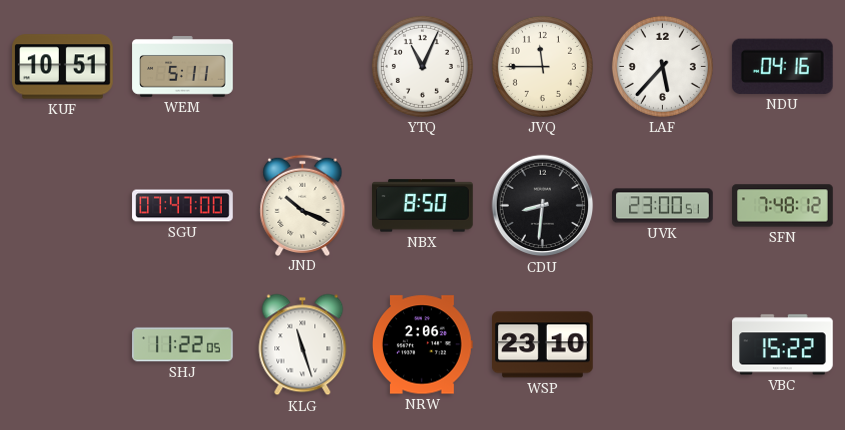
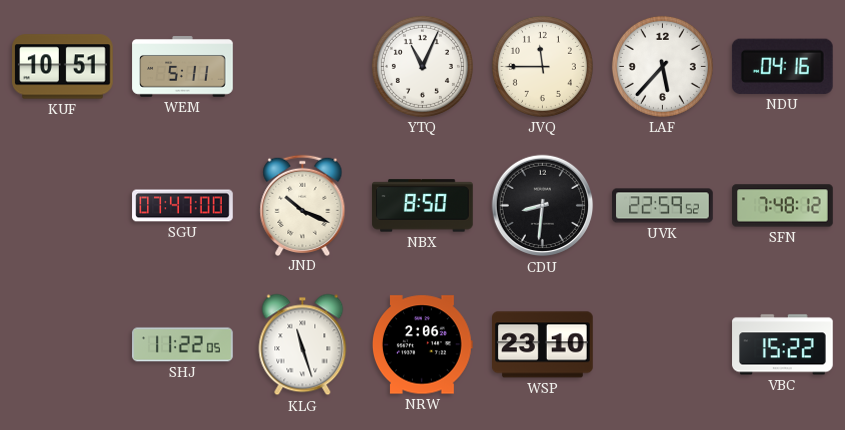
UVK: 23:00 -> 22:59 (663, 206)
